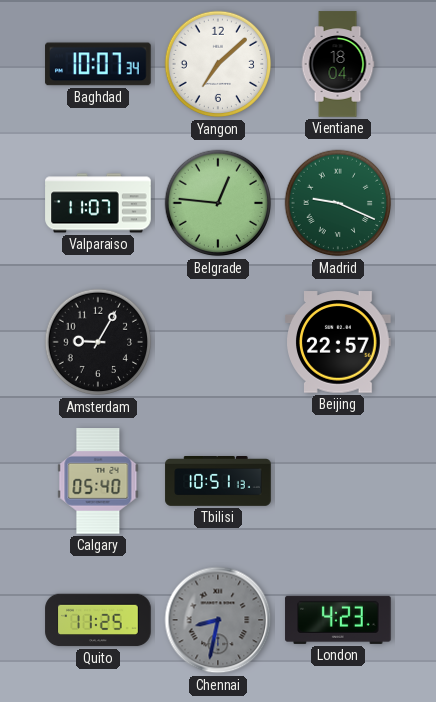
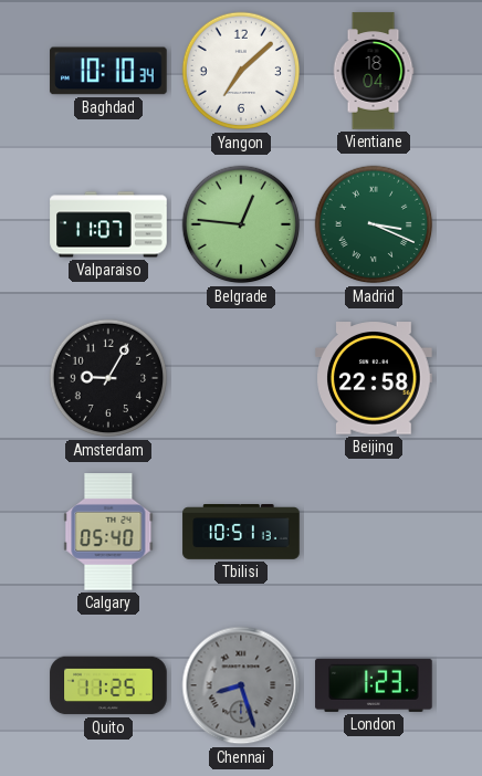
Baghdad: 10:07 -> 10:10 (108, 71)
Madrid: 9:19 -> 3:19 (374, 224)
Beijing: 22:57 -> 22:58 (374, 378)
Chennai: 8:32 -> 8:27 (241, 685)
London: 4:23 -> 1:23 (374, 685)
